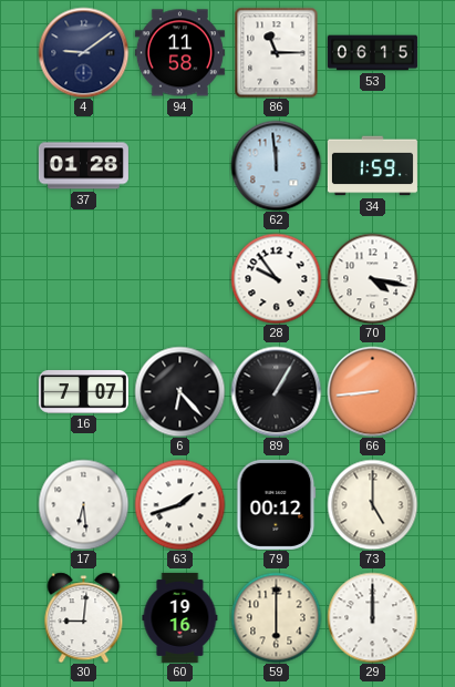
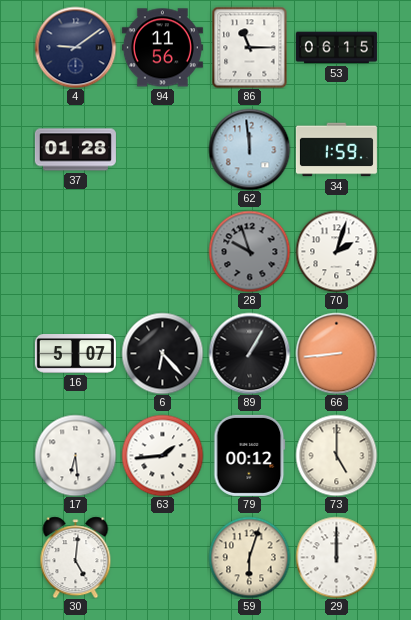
94: 11:58 -> 11:56 (162, 48)
28: 9:54 -> 9:57 (249, 251)
28 dial: white -> grey (249, 251)
70: 4:17 -> 2:03 (336, 251)
16: 7:07 -> 5:07 (75, 354)
63: 1:42 -> 1:44 (162, 455)
30: 9:01 -> 5:01 (76, 557)
60: 19:16 -> none (180, 617)
59: 6:00 -> 6:03 (249, 557)
